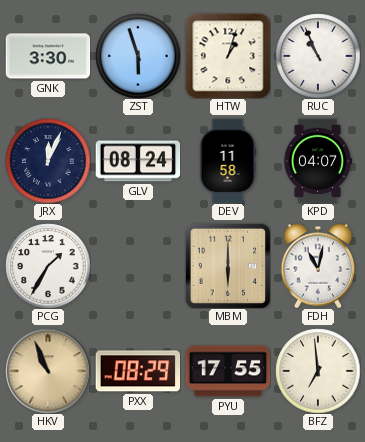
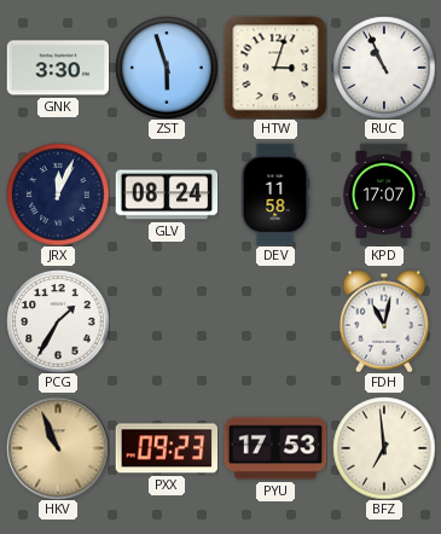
HTW: 1:03 -> 3:03 (275, 68)
KPD: 04:07 -> 17:07 (384, 195)
MBM: 6:00 -> none (228, 266)
PXX: 08:29 -> 09:23 (167, 448)
PYU: 17:55 -> 17:53 (275, 448)
